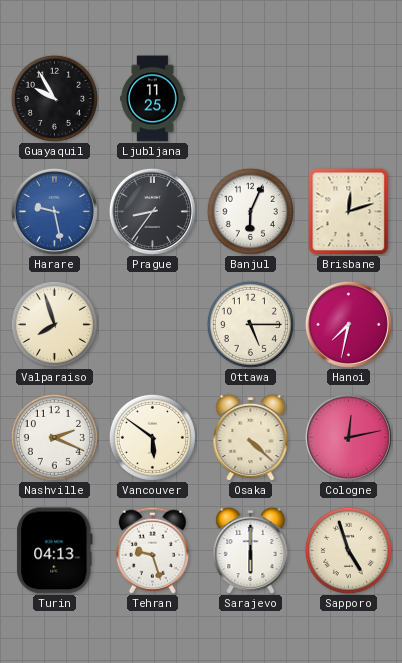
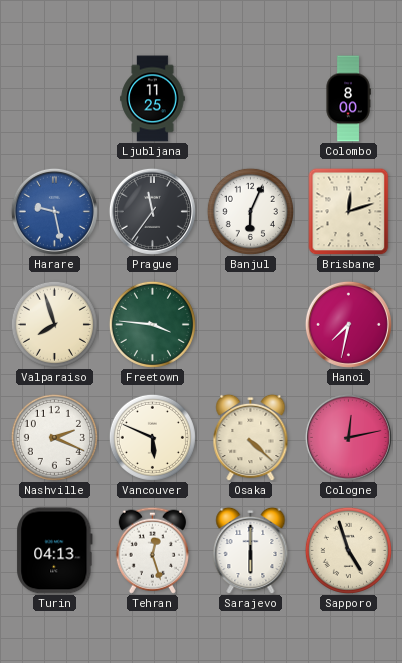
Guayaquil: 9:55 -> none (54, 98)
Colombo: none -> 8:00 (348, 99)
Prague: 8:36 -> 11:36 (152, 211)
Freetown: none -> 3:46 (152, 324)
Ottawa: 5:15 -> none (250, 324)
Vancouver: 5:51 -> 5:49 (152, 437)
Tehran: 9:27 -> 12:27 (152, 550)
